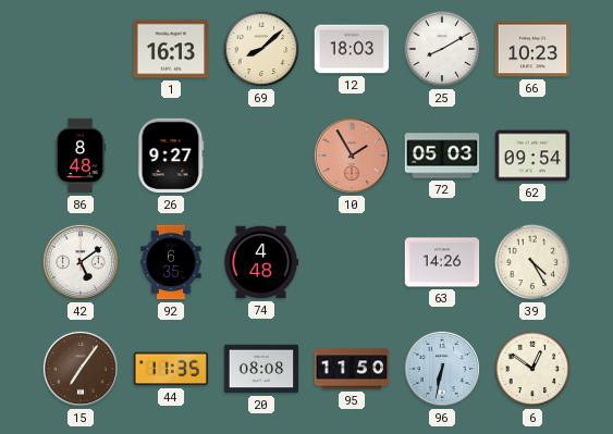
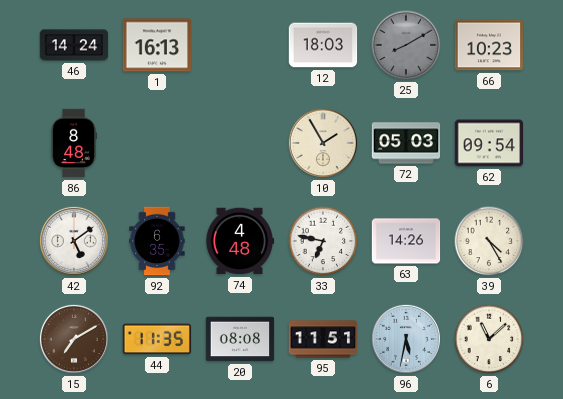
46: none -> 14:24 (74, 45)
69: 8:08 -> none (261, 49)
25 dial: white -> grey (406, 45)
26: 9:27 -> none (171, 156)
10 dial: salmon -> cream (323, 143)
33: none -> 6:47 (323, 241)
15: 7:06 -> 7:10 (74, 339)
95: 11:50 -> 11:51 (323, 339)
96: 6:32 -> 5:32 (406, 339)
6: 12:51 -> 11:08 (489, 339)
